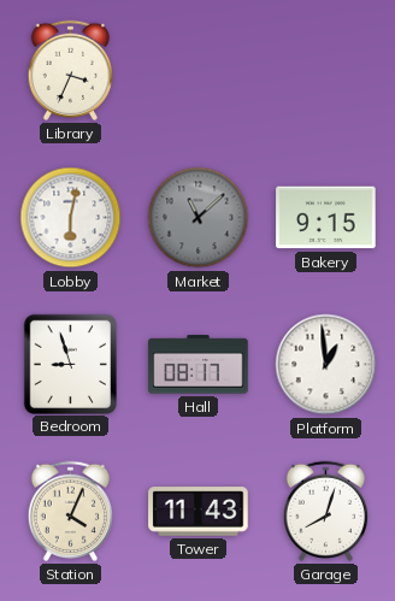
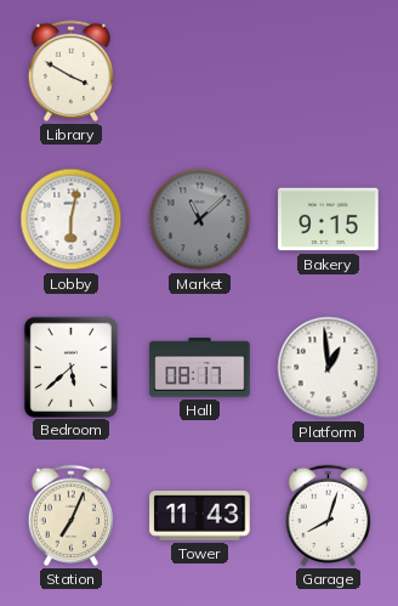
Library: 3:34 -> 3:50 (70, 70)
Bedroom: 8:57 -> 5:38 (70, 367)
Station: 4:04 -> 7:04 (70, 515)
